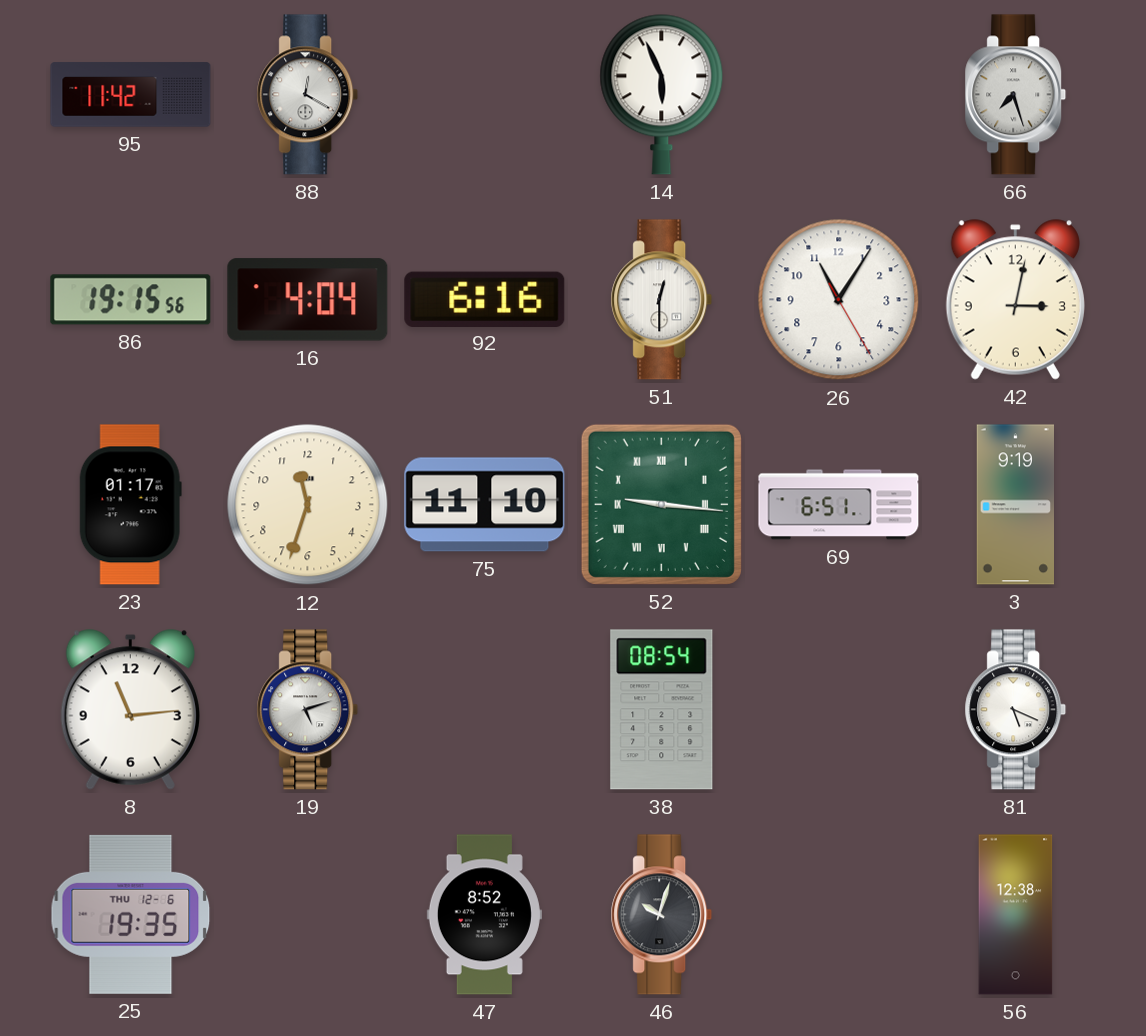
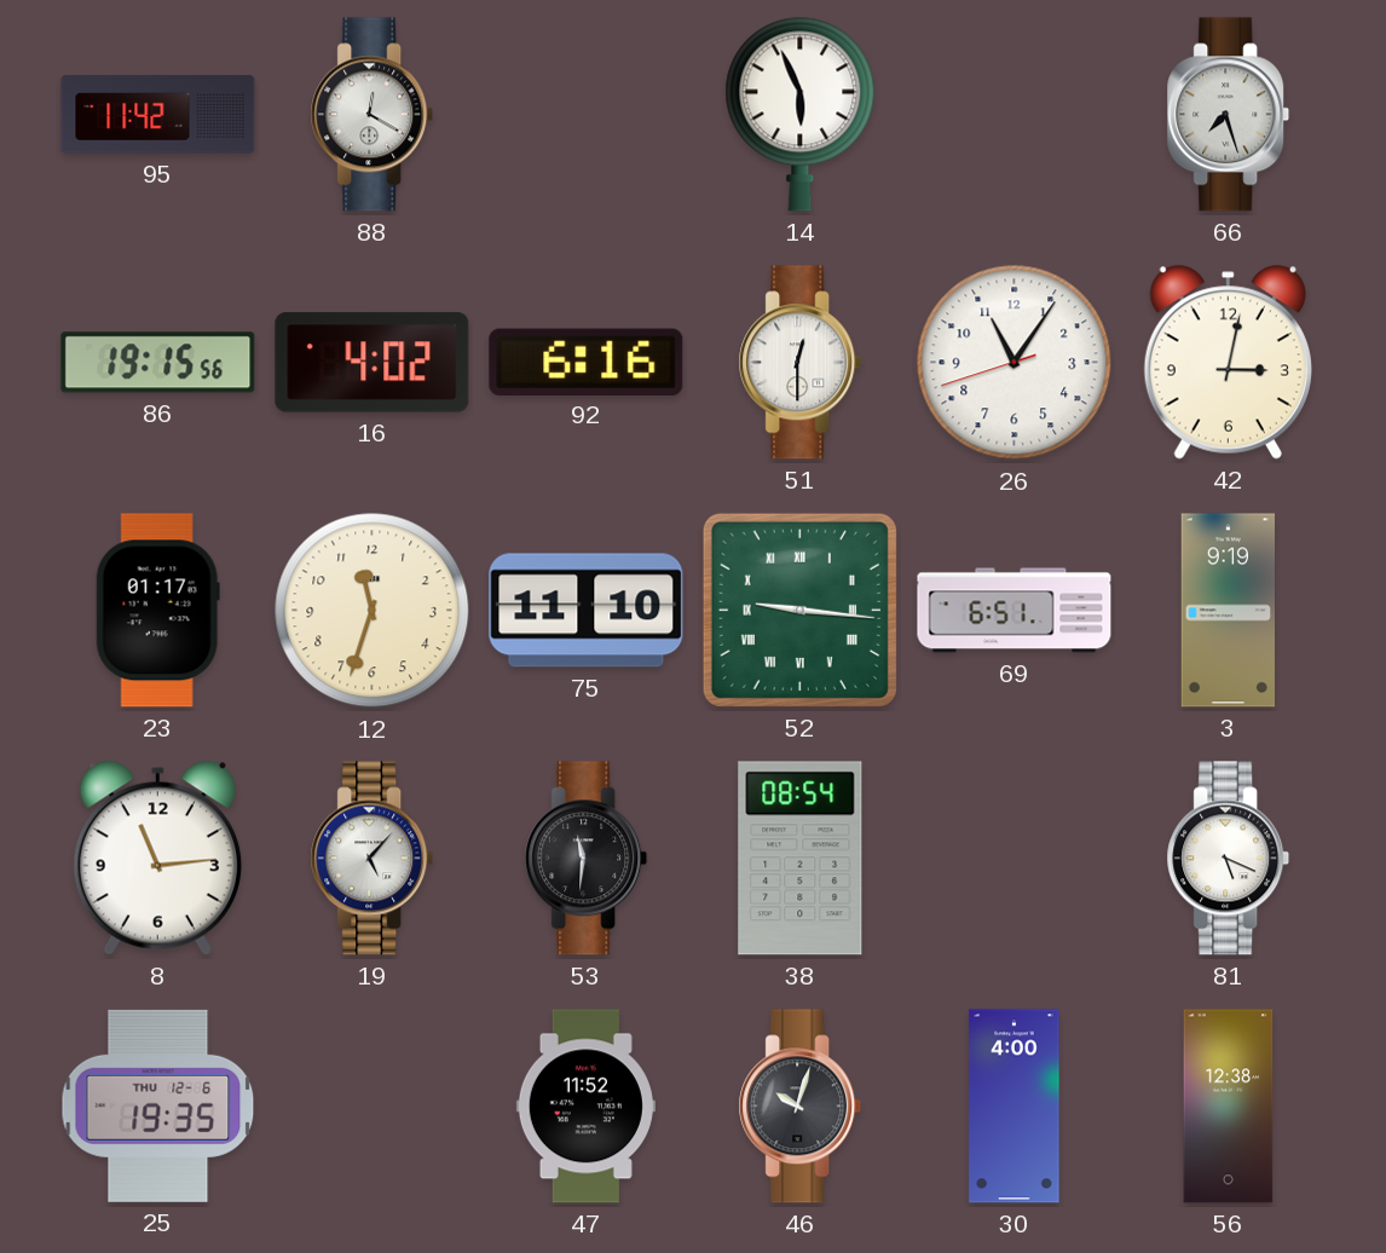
16: 4:04 -> 4:02 (373, 363)
26: 11:05:25 -> 11:05:42 (1015, 363)
19: 5:12 -> 5:07 (373, 859)
53: none -> 11:31 (587, 859)
47: 8:52 -> 11:52 (585, 1107)
30: none -> 4:00 (1015, 1107)
